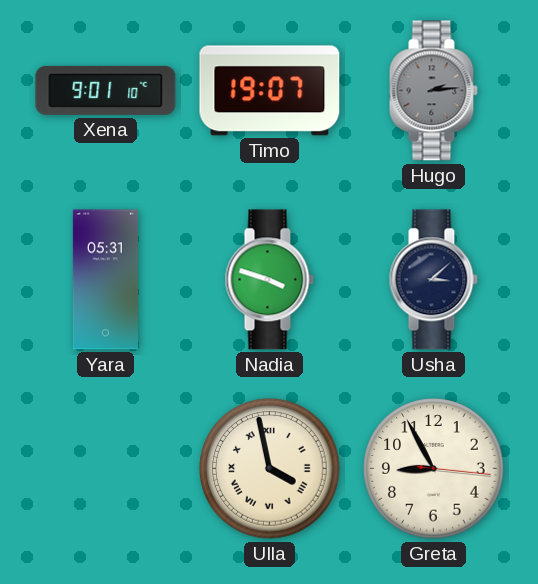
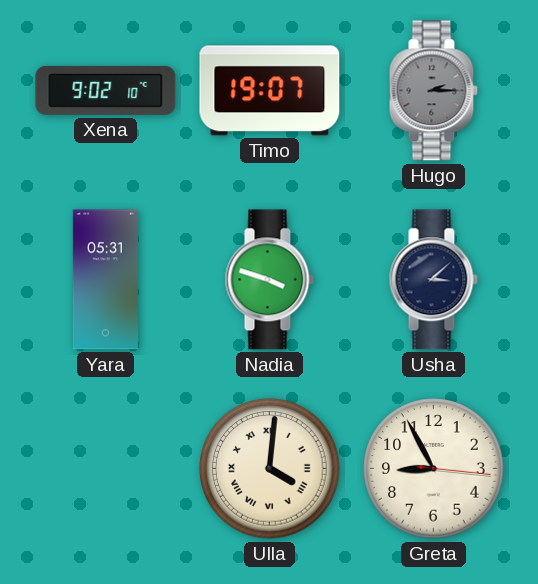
Xena: 9:01 -> 9:02 (106, 90)
Hugo: 2:14 -> 2:15 (433, 91)
Ulla: 3:58 -> 4:01 (270, 469)
